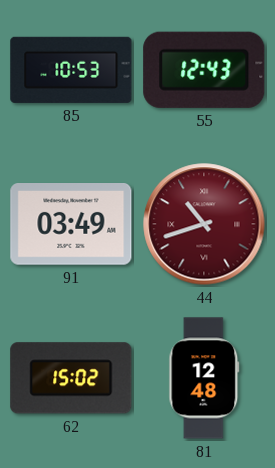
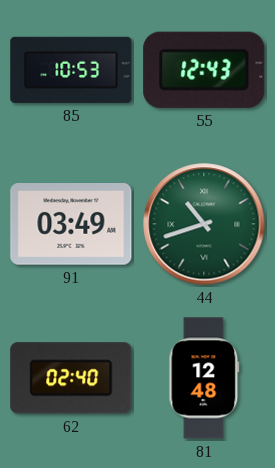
44 dial: burgundy -> green (204, 224)
62: 15:02 -> 02:40 (71, 378)
